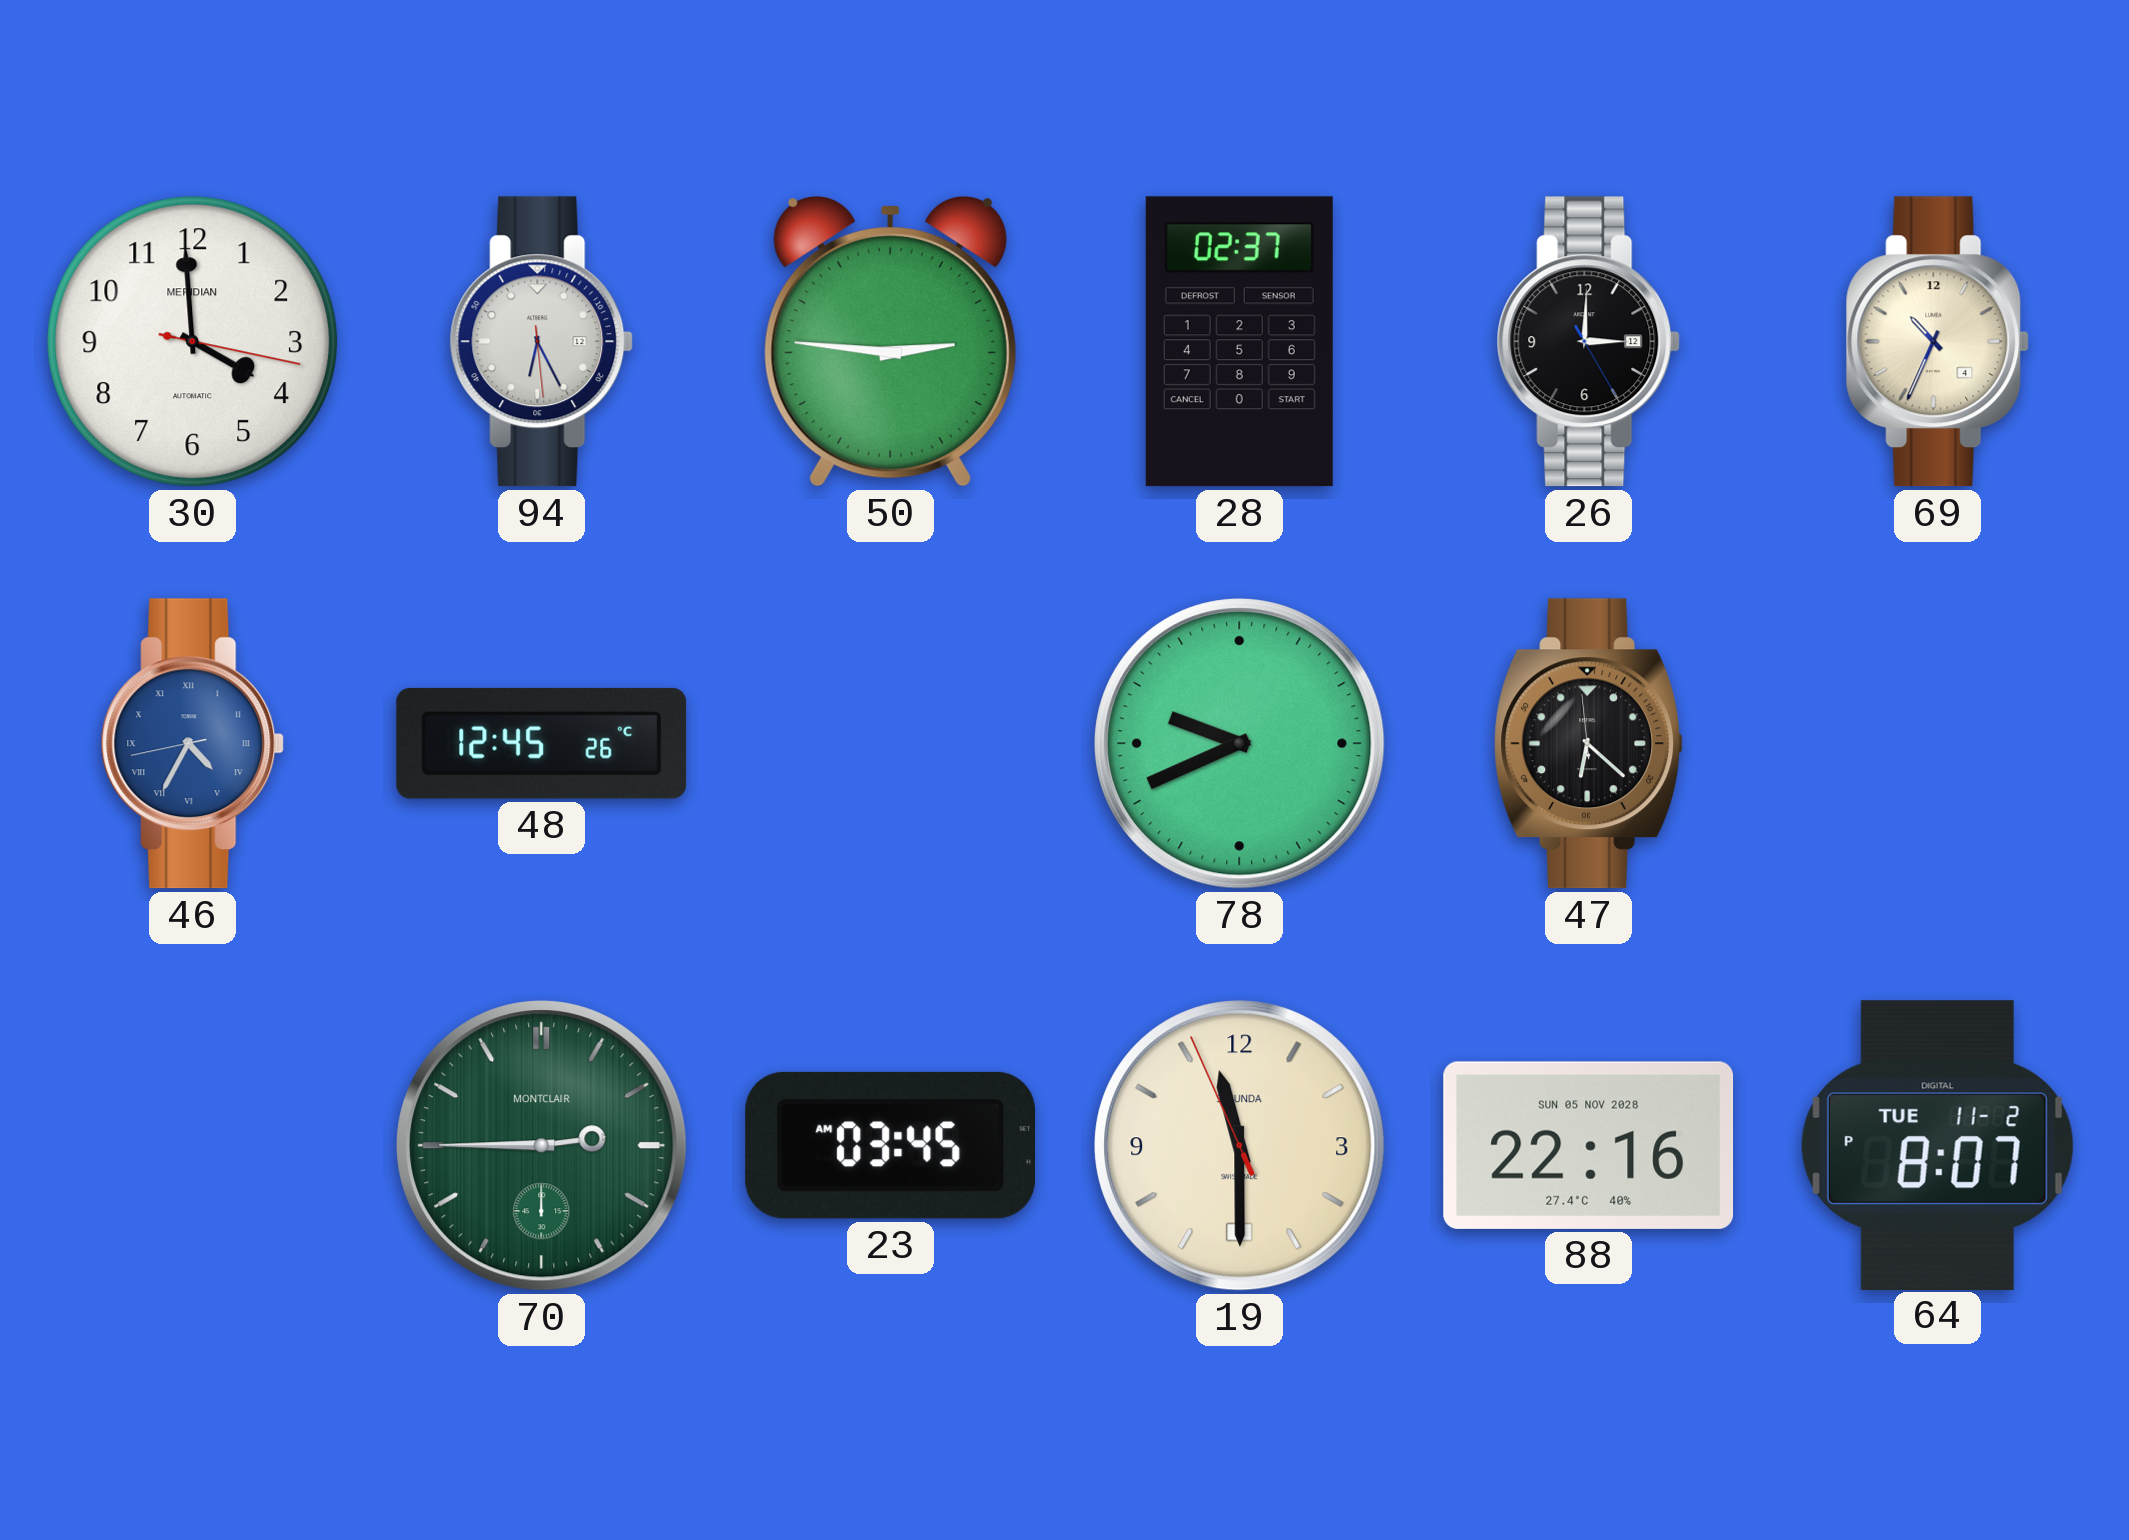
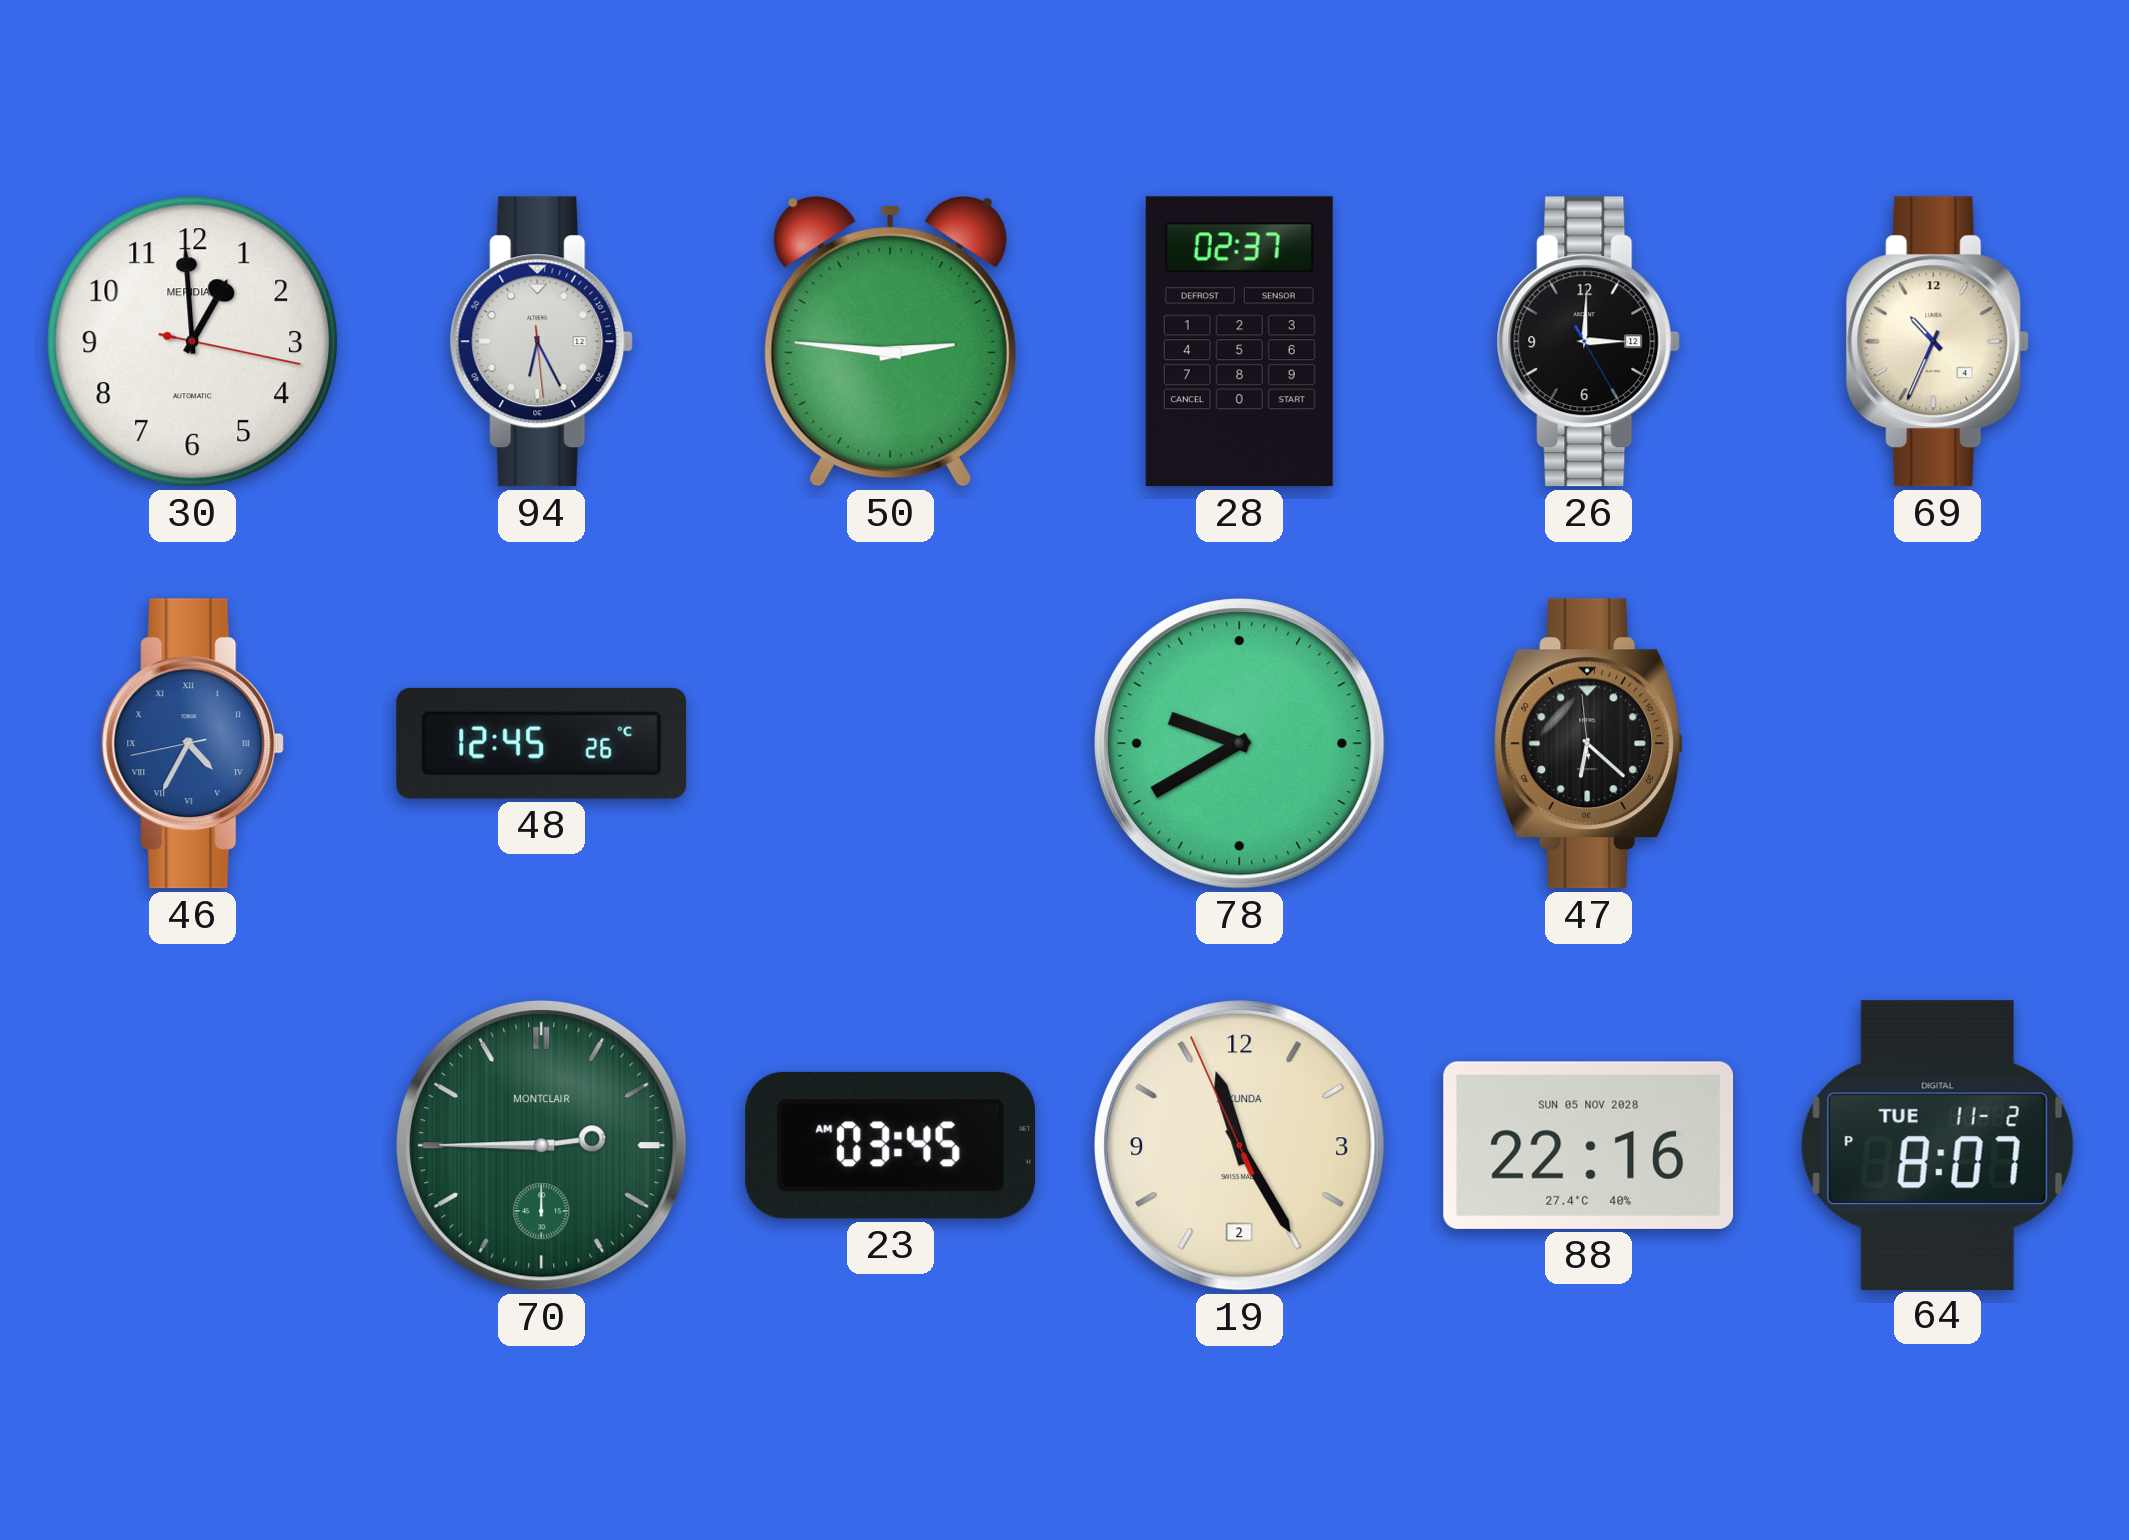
30: 3:59 -> 12:59 (193, 342)
78: 9:41 -> 9:40 (1240, 744)
19: 11:29 -> 11:24 (1240, 1146)
